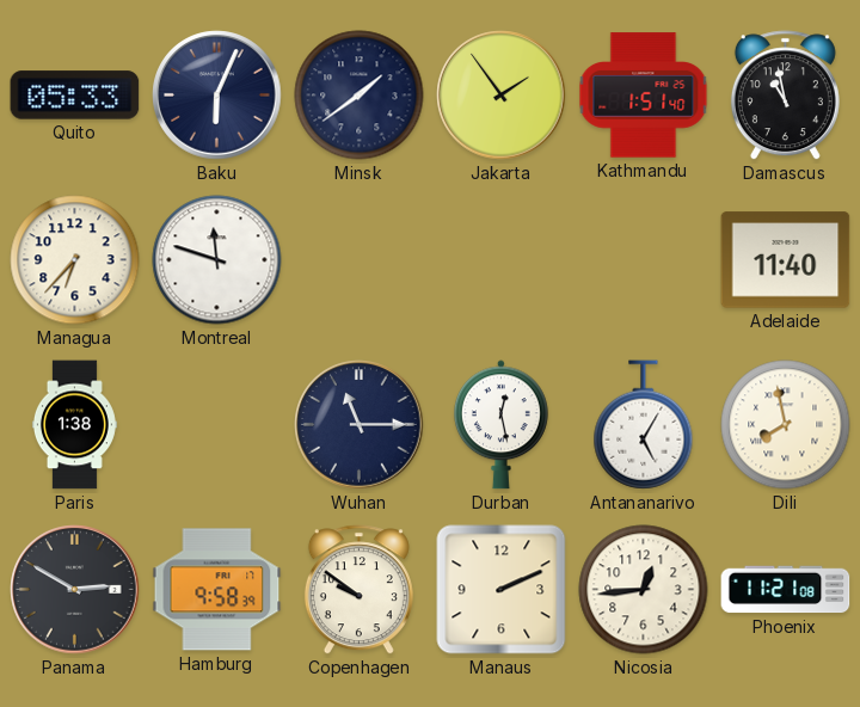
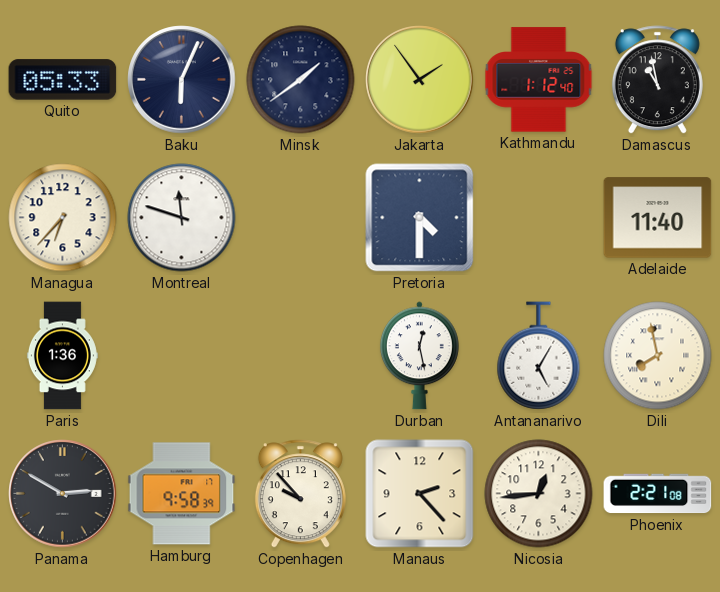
Kathmandu: 1:51 -> 1:12 (539, 80)
Pretoria: none -> 4:30 (420, 218)
Paris: 1:38 -> 1:36 (62, 356)
Wuhan: 11:15 -> none (360, 425)
Copenhagen: 9:51 -> 9:53 (300, 494)
Manaus: 2:11 -> 2:23 (420, 494)
Phoenix: 11:21 -> 2:21 (658, 494)
